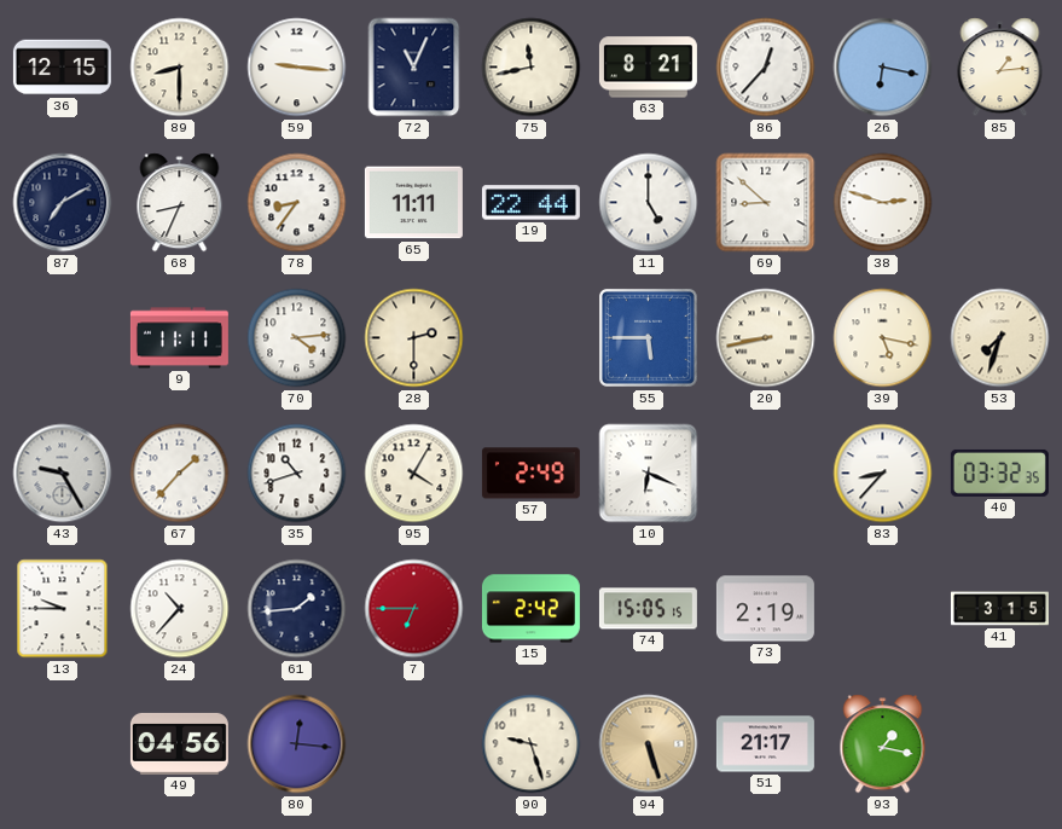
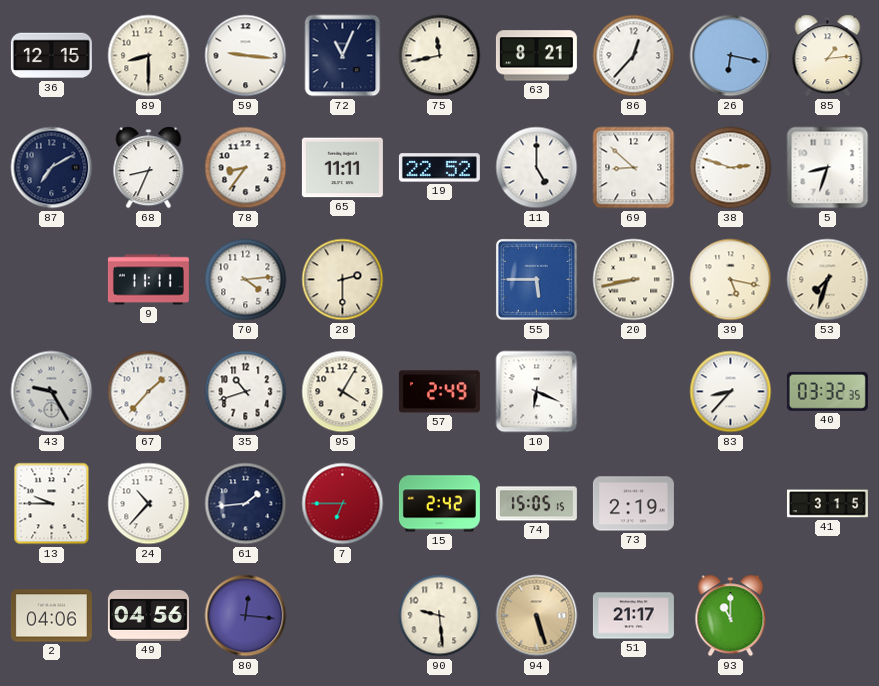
19: 22:44 -> 22:52 (439, 168)
5: none -> 8:33 (828, 168)
2: none -> 04:06 (51, 616)
90: 9:27 -> 9:29 (440, 616)
93: 1:17 -> 11:00 (731, 616)
